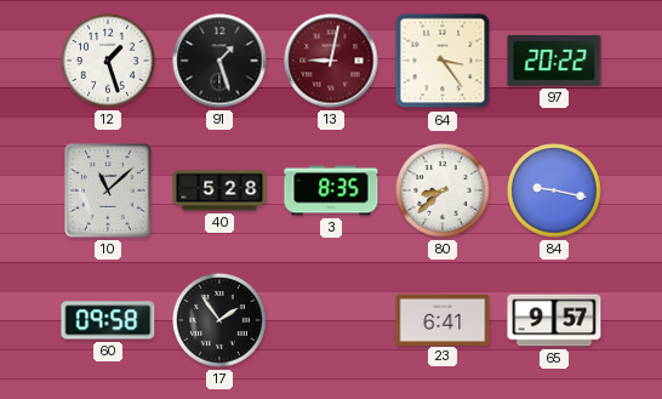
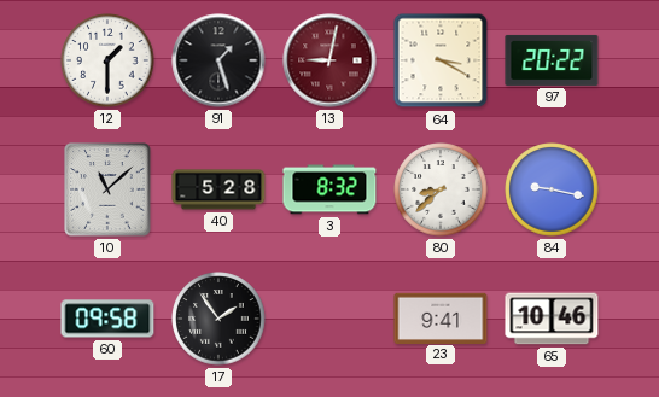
12: 1:27 -> 1:30 (107, 60)
64: 3:24 -> 3:20 (441, 60)
3: 8:35 -> 8:32 (329, 189)
23: 6:41 -> 9:41 (441, 317)
65: 9:57 -> 10:46 (552, 319)
